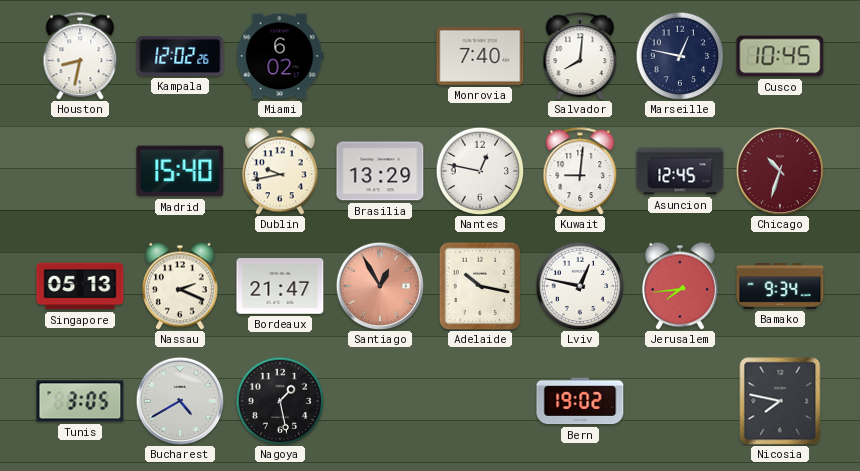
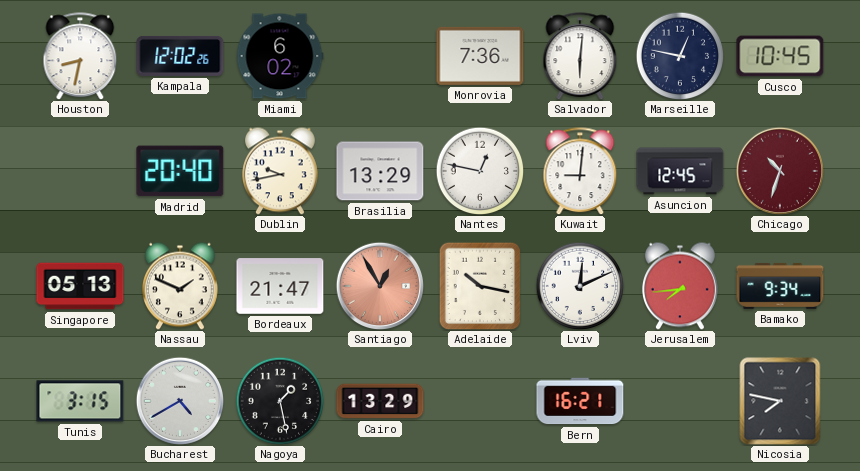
Monrovia: 7:40 -> 7:36 (480, 56)
Salvador: 8:01 -> 6:01 (580, 56)
Madrid: 15:40 -> 20:40 (180, 171)
Nassau: 2:19 -> 1:49 (180, 286)
Lviv: 12:47 -> 12:11 (580, 286)
Tunis: 3:05 -> 3:15 (80, 401)
Cairo: none -> 13:29 (380, 401)
Bern: 19:02 -> 16:21 (580, 401)
